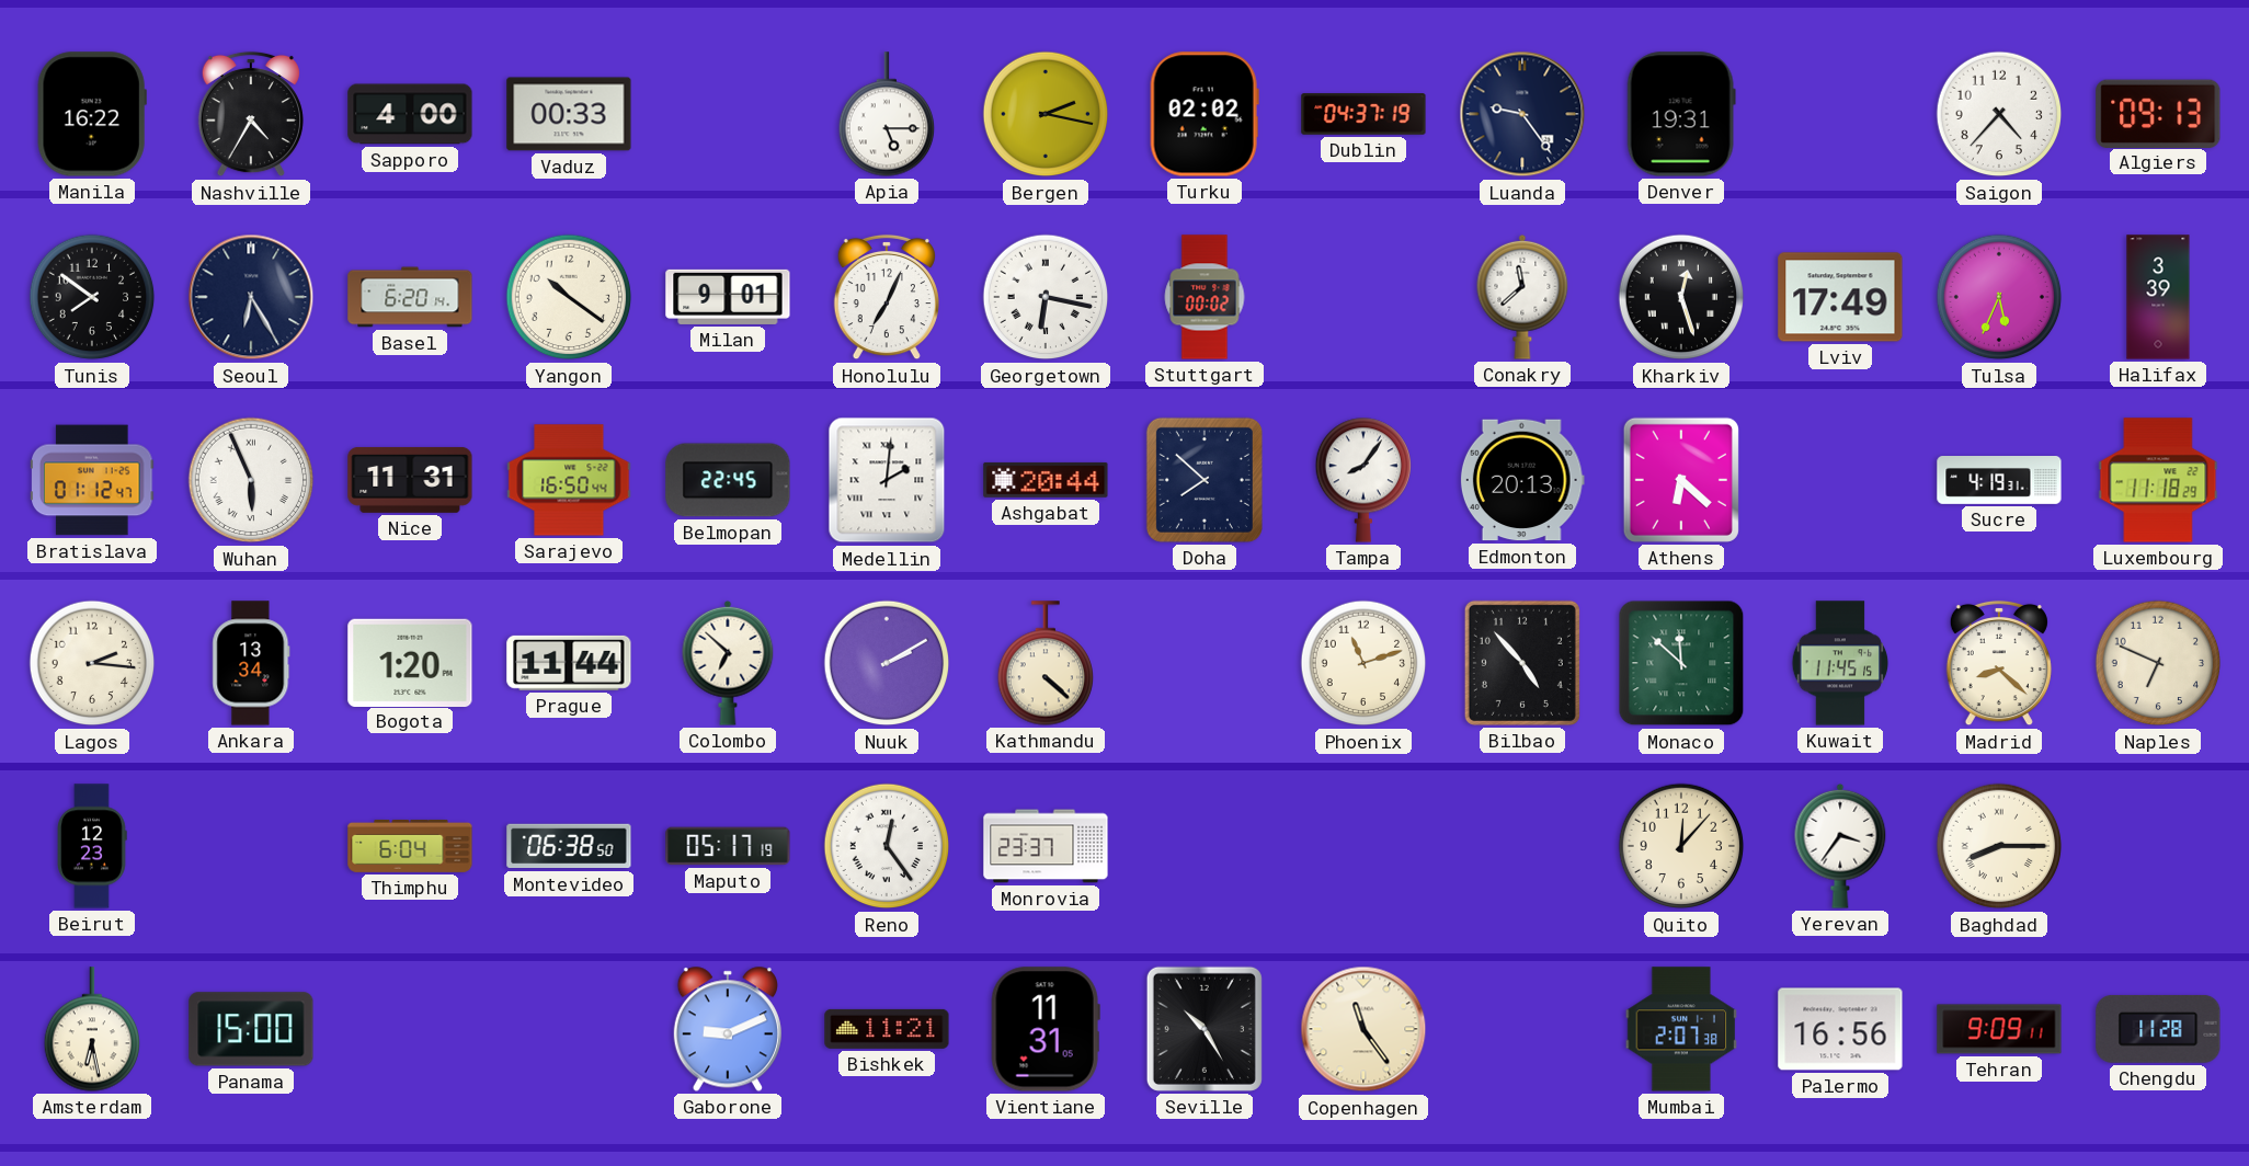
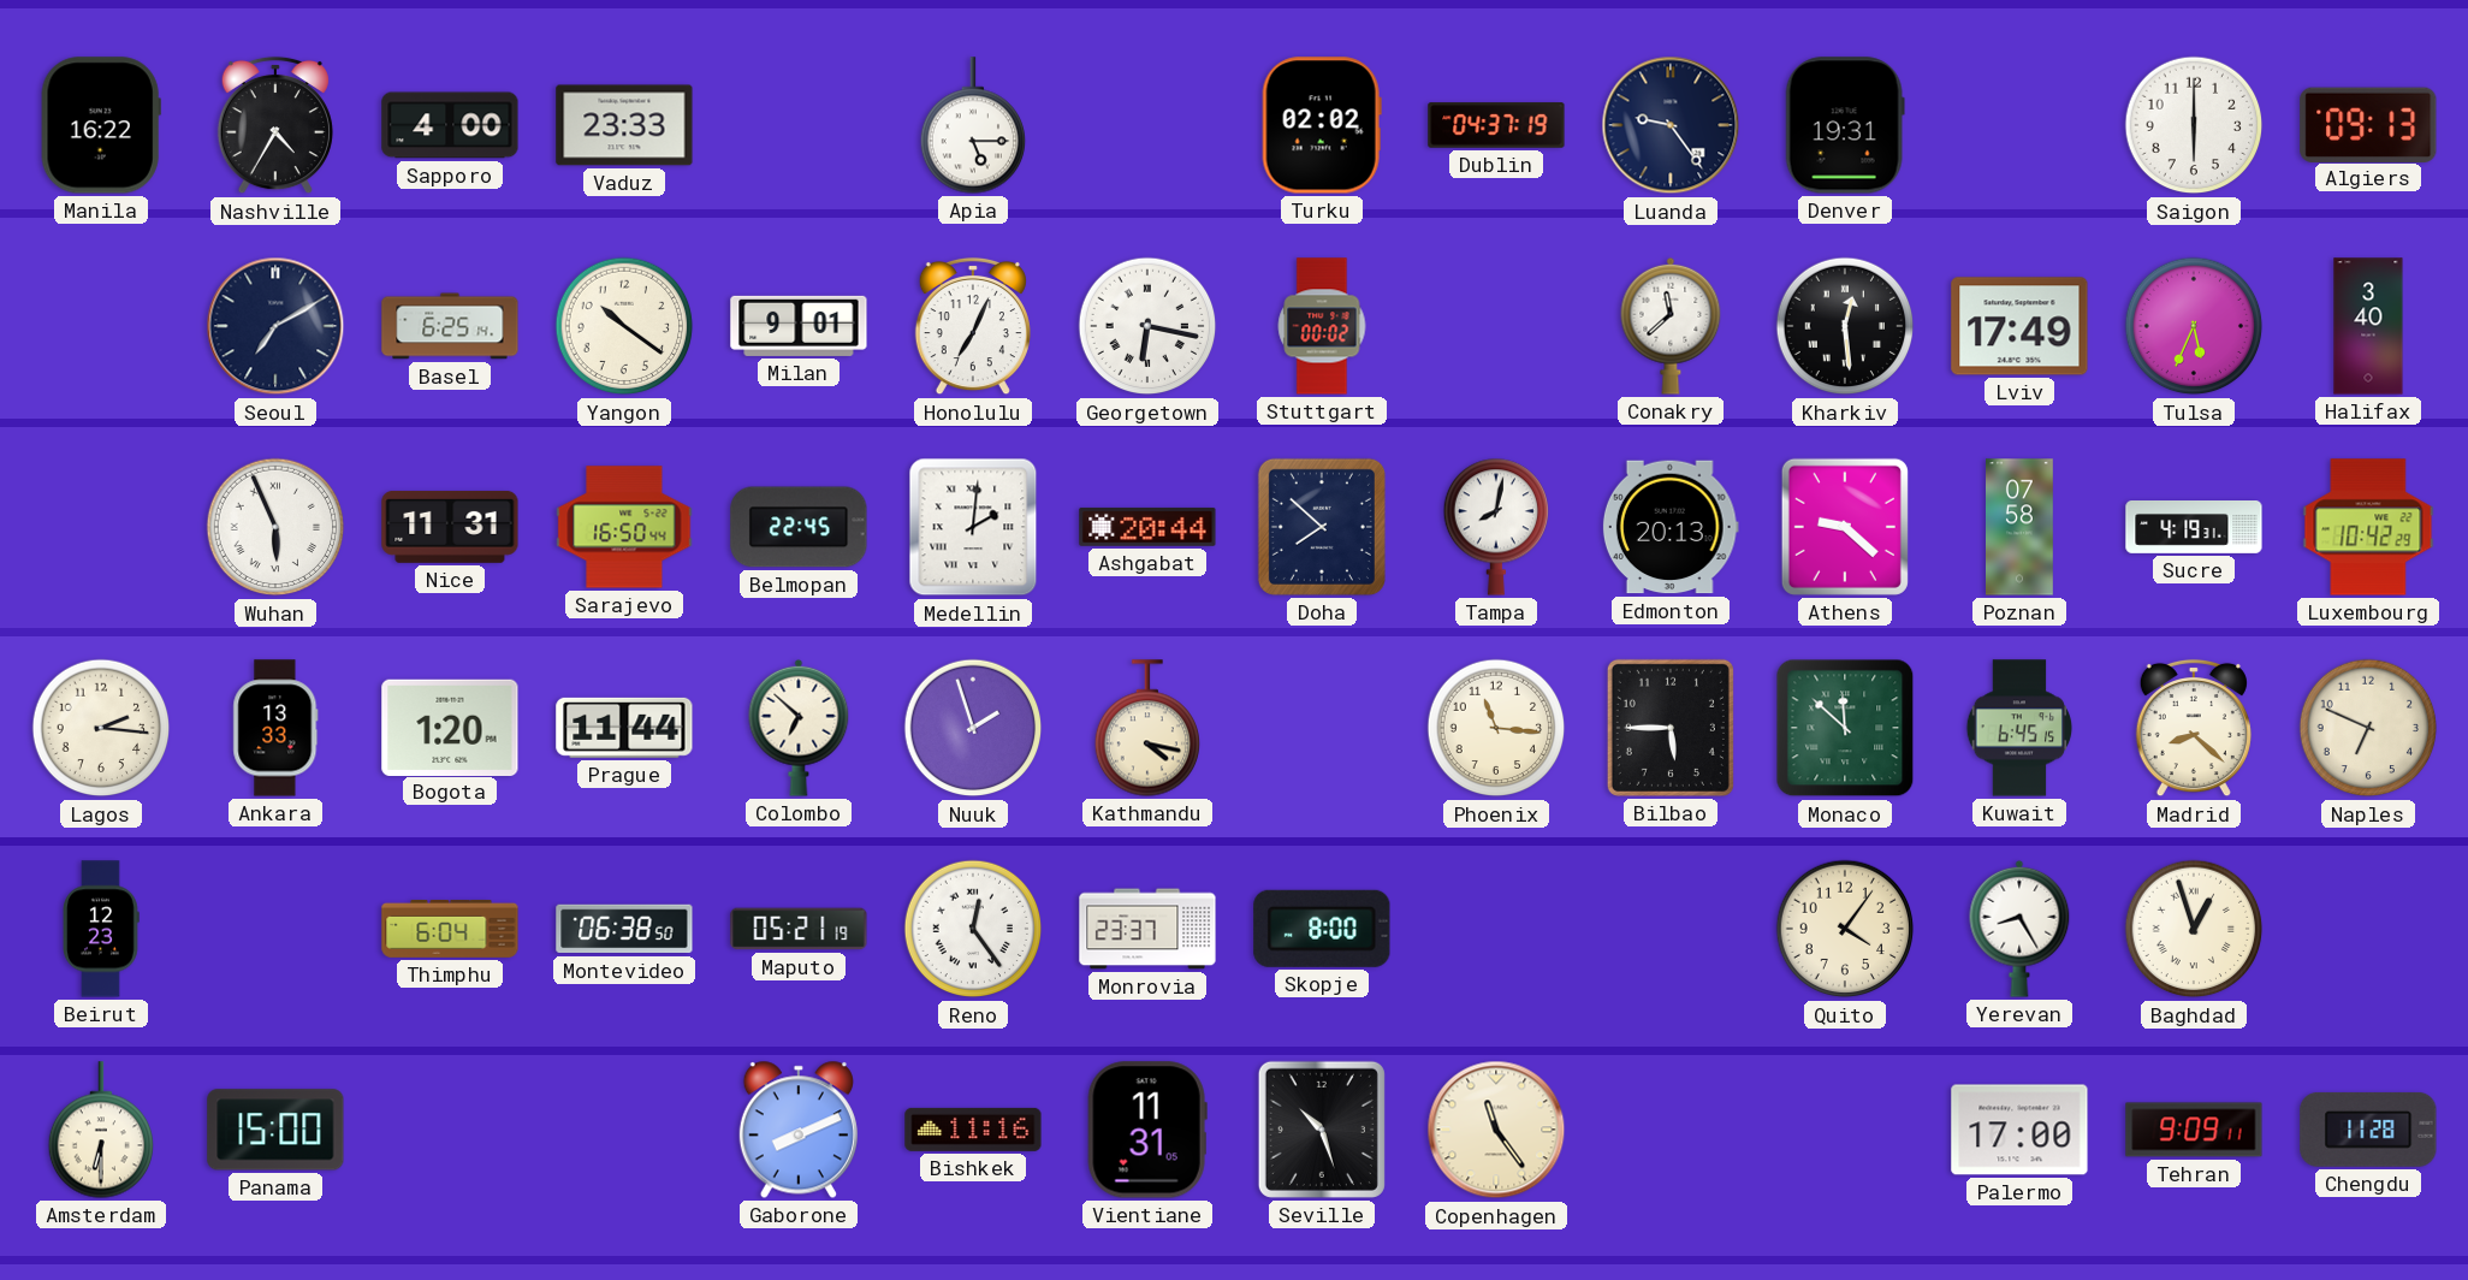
Vaduz: 00:33 -> 23:33 (624, 125)
Bergen: 2:17 -> none (1046, 114)
Saigon: 4:37 -> 6:00 (2194, 125)
Tunis: 7:51 -> none (92, 297)
Seoul: 6:25 -> 7:10 (275, 326)
Basel: 6:20 -> 6:25 (450, 326)
Kharkiv: 12:27 -> 12:29 (1845, 326)
Halifax: 3:39 -> 3:40 (2368, 326)
Bratislava: 01:12 -> none (93, 480)
Tampa: 8:06 -> 8:02 (1495, 527)
Athens: 6:22 -> 9:22 (1845, 527)
Poznan: none -> 07:58 (2021, 527)
Luxembourg: 11:18 -> 10:42 (2368, 527)
Ankara: 13:34 -> 13:33 (275, 728)
Nuuk: 2:10 -> 1:57 (973, 728)
Kathmandu: 4:22 -> 4:17 (1146, 728)
Phoenix: 11:12 -> 11:16 (1496, 728)
Bilbao: 4:53 -> 5:45 (1671, 728)
Kuwait: 11:45 -> 6:45 (2019, 728)
Maputo: 05:17 -> 05:21 (799, 929)
Skopje: none -> 8:00 (1322, 929)
Quito: 12:07 -> 4:06 (1845, 929)
Yerevan: 3:36 -> 8:25 (2019, 929)
Baghdad: 8:15 -> 12:57 (2194, 929)
Amsterdam: 6:28 -> 6:30 (100, 1130)
Gaborone: 9:11 -> 8:11 (799, 1130)
Bishkek: 11:21 -> 11:16 (973, 1130)
Seville: 10:25 -> 10:27 (1322, 1130)
Mumbai: 2:07 -> none (1680, 1029)
Palermo: 16:56 -> 17:00 (2019, 1130)
